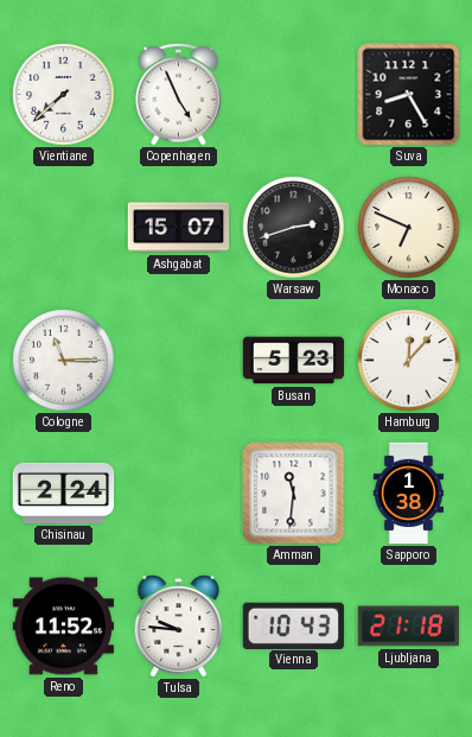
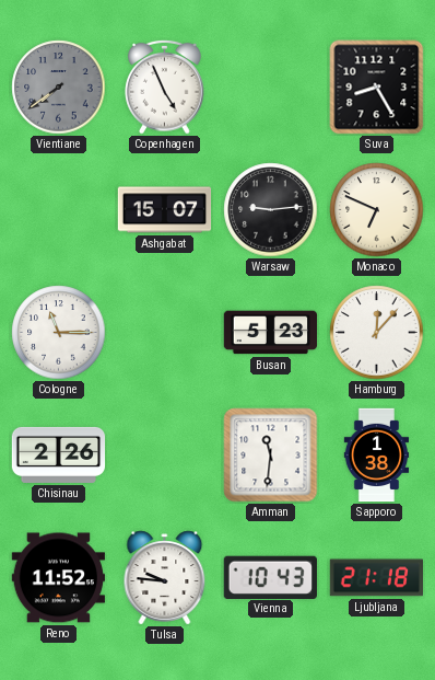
Vientiane: 7:38 -> 7:39 (59, 88)
Vientiane dial: white -> grey (59, 88)
Warsaw: 2:42 -> 9:14 (271, 210)
Chisinau: 2:24 -> 2:26 (59, 454)
